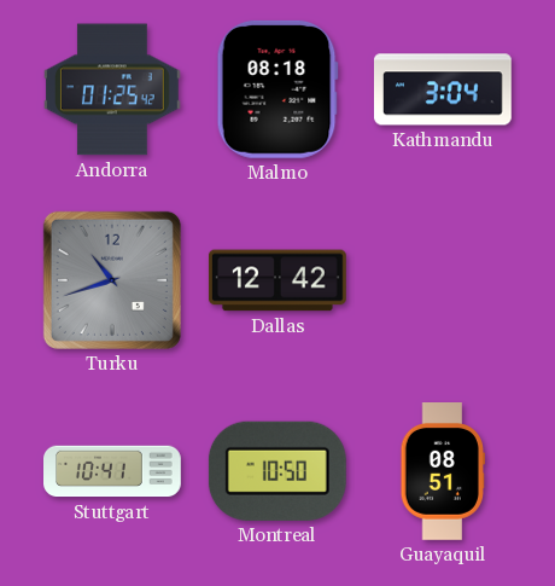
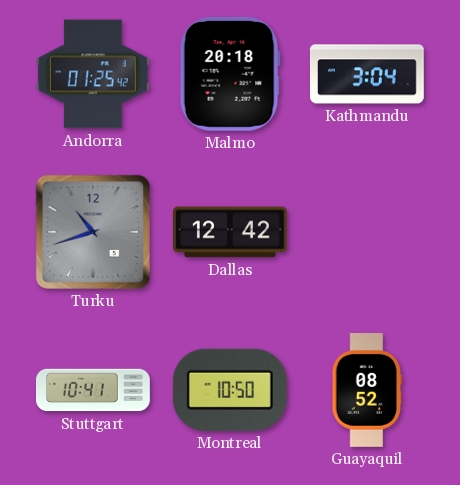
Malmo: 08:18 -> 20:18 (230, 74)
Guayaquil: 08:51 -> 08:52 (366, 391)
